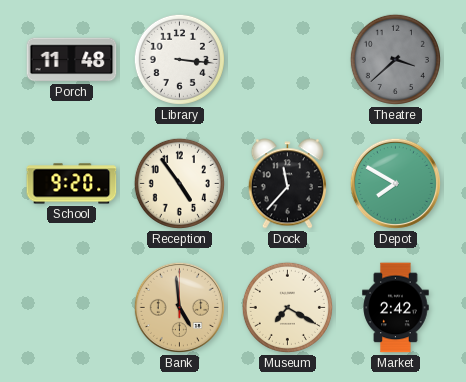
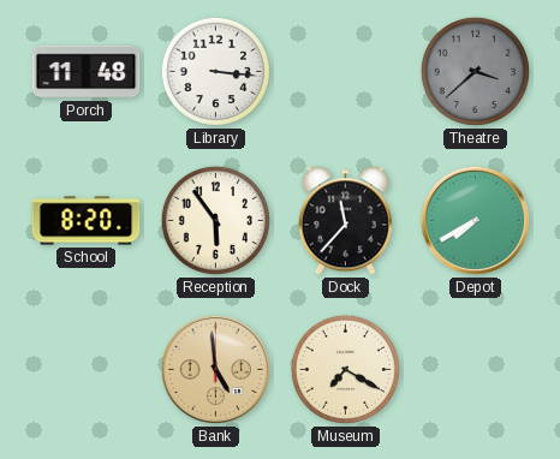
School: 9:20 -> 8:20 (87, 221)
Reception: 4:54 -> 5:54 (215, 220)
Depot: 7:50 -> 7:40 (475, 220)
Market: 2:42 -> none (396, 308)
